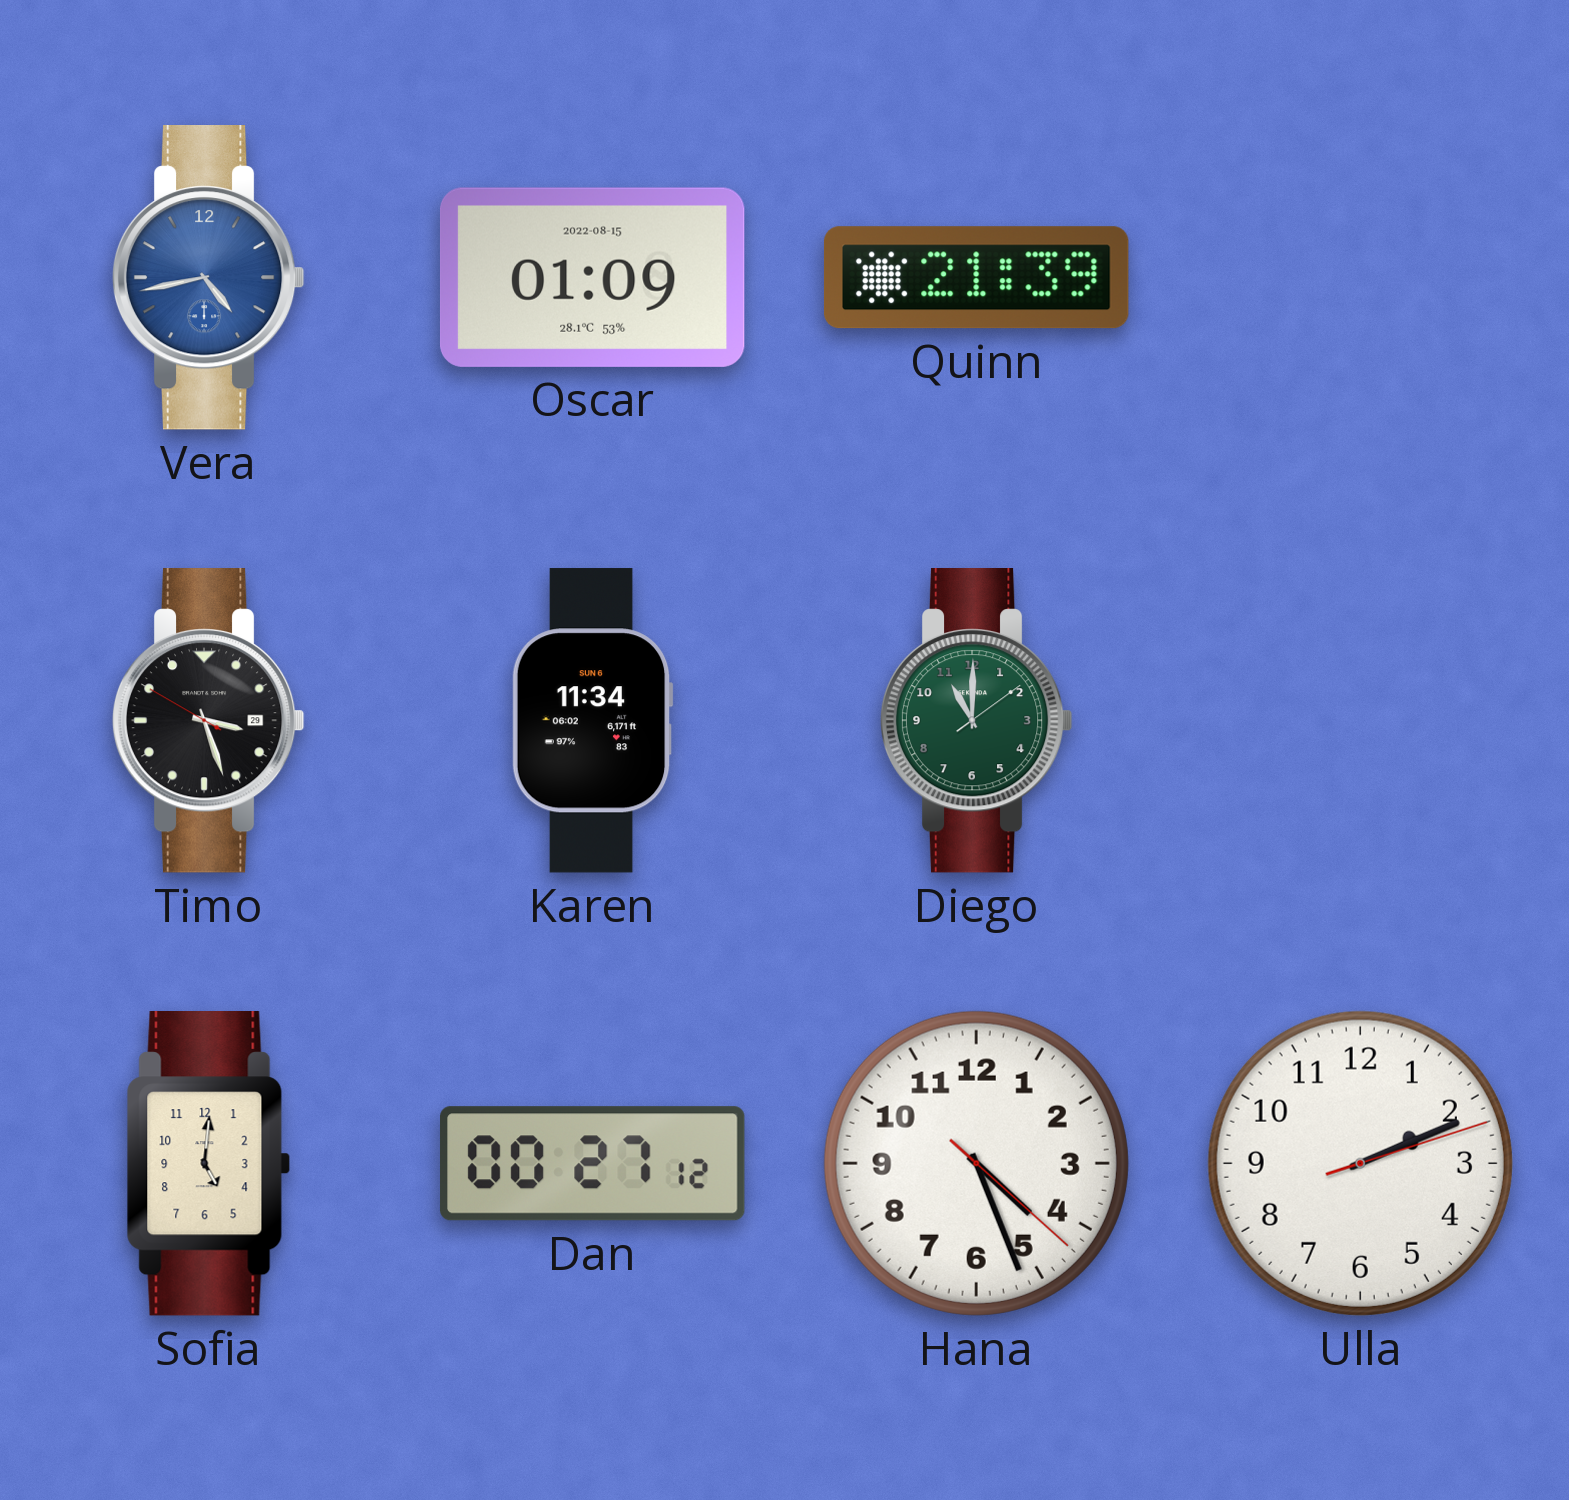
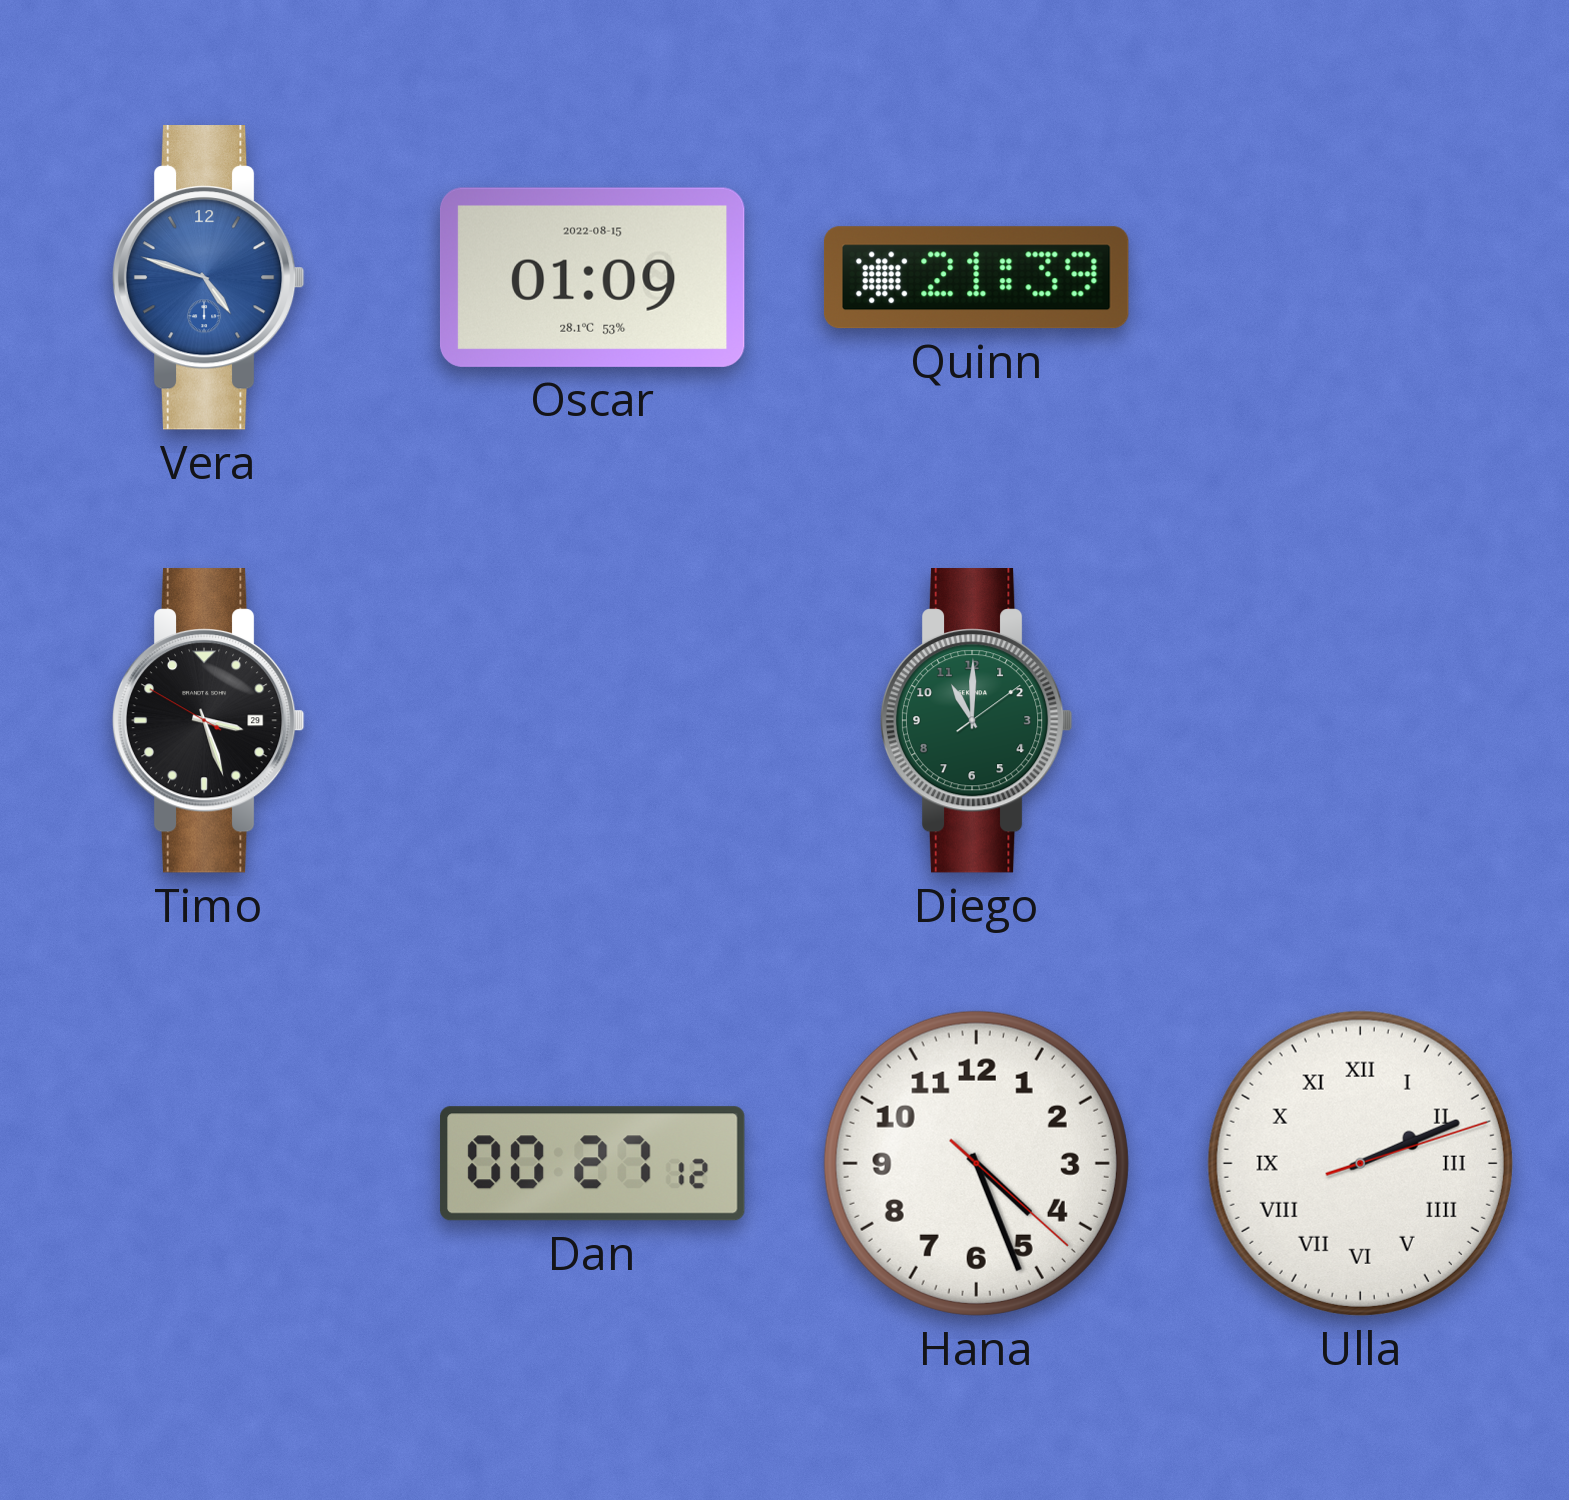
Vera: 4:43 -> 4:48 (208, 278)
Karen: 11:34 -> none (592, 721)
Sofia: 5:01 -> none (208, 1164)
Ulla numerals: Arabic -> Roman (1360, 1163)
